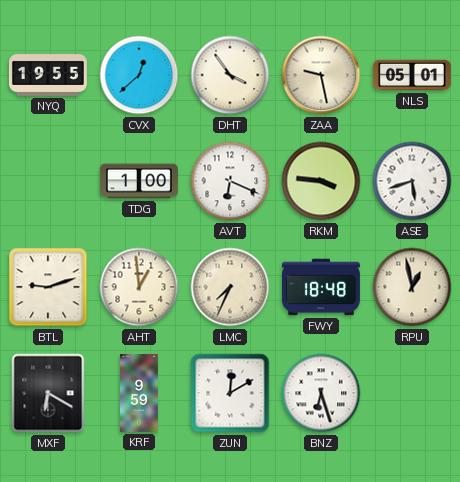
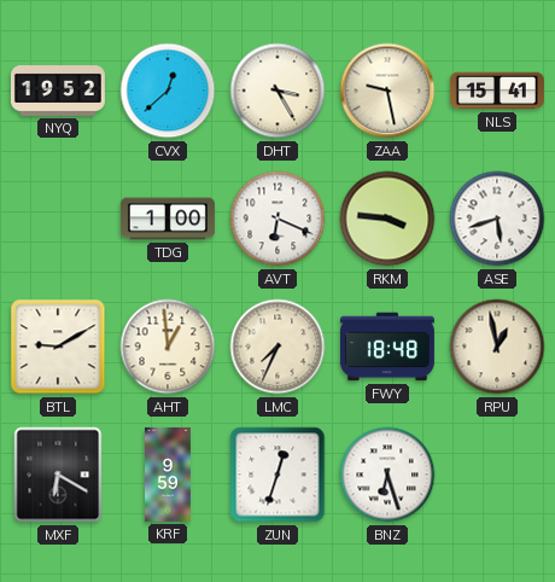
NYQ: 19:55 -> 19:52 (58, 92)
DHT: 3:54 -> 3:25 (277, 91)
NLS: 05:01 -> 15:41 (497, 91)
BTL: 9:12 -> 9:10 (58, 347)
ZUN: 12:10 -> 12:33 (277, 475)
